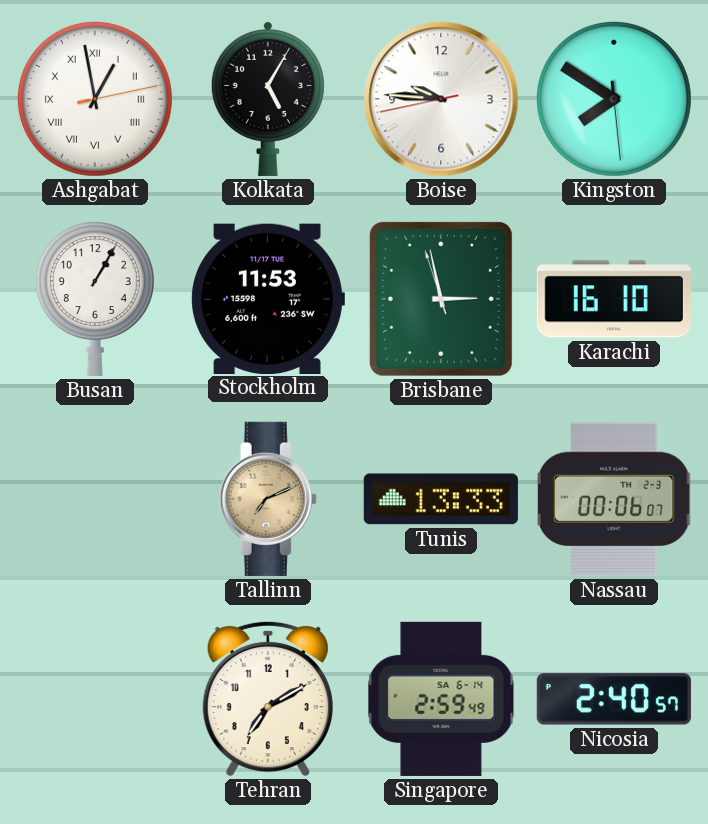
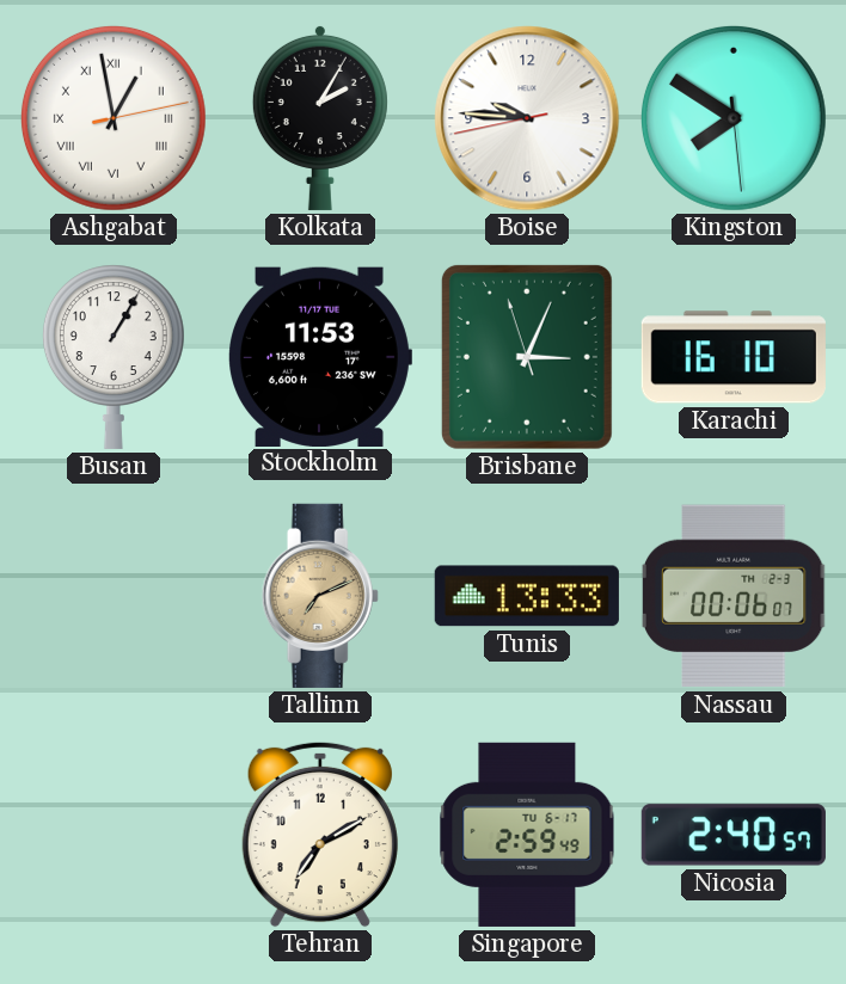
Kolkata: 5:05 -> 2:05 (320, 117)
Brisbane: 2:57 -> 3:03 (527, 357)
Singapore date: SA 6-14 -> TU 6-17 (527, 835)
